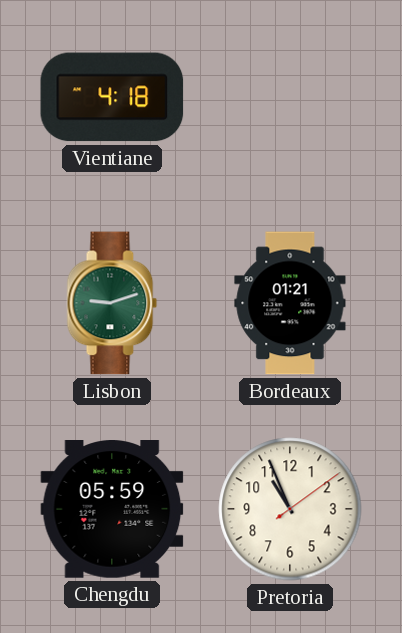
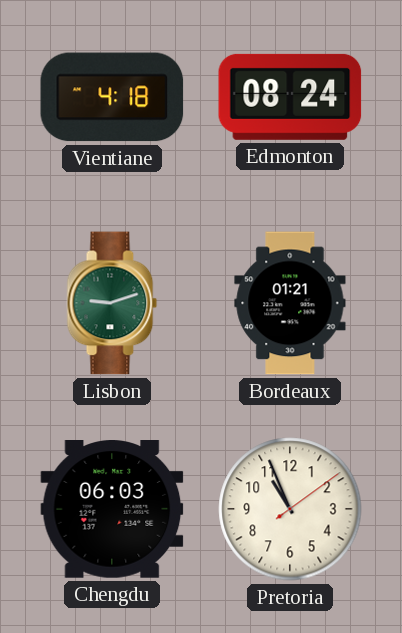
Edmonton: none -> 08:24 (290, 97)
Chengdu: 05:59 -> 06:03 (112, 510)
